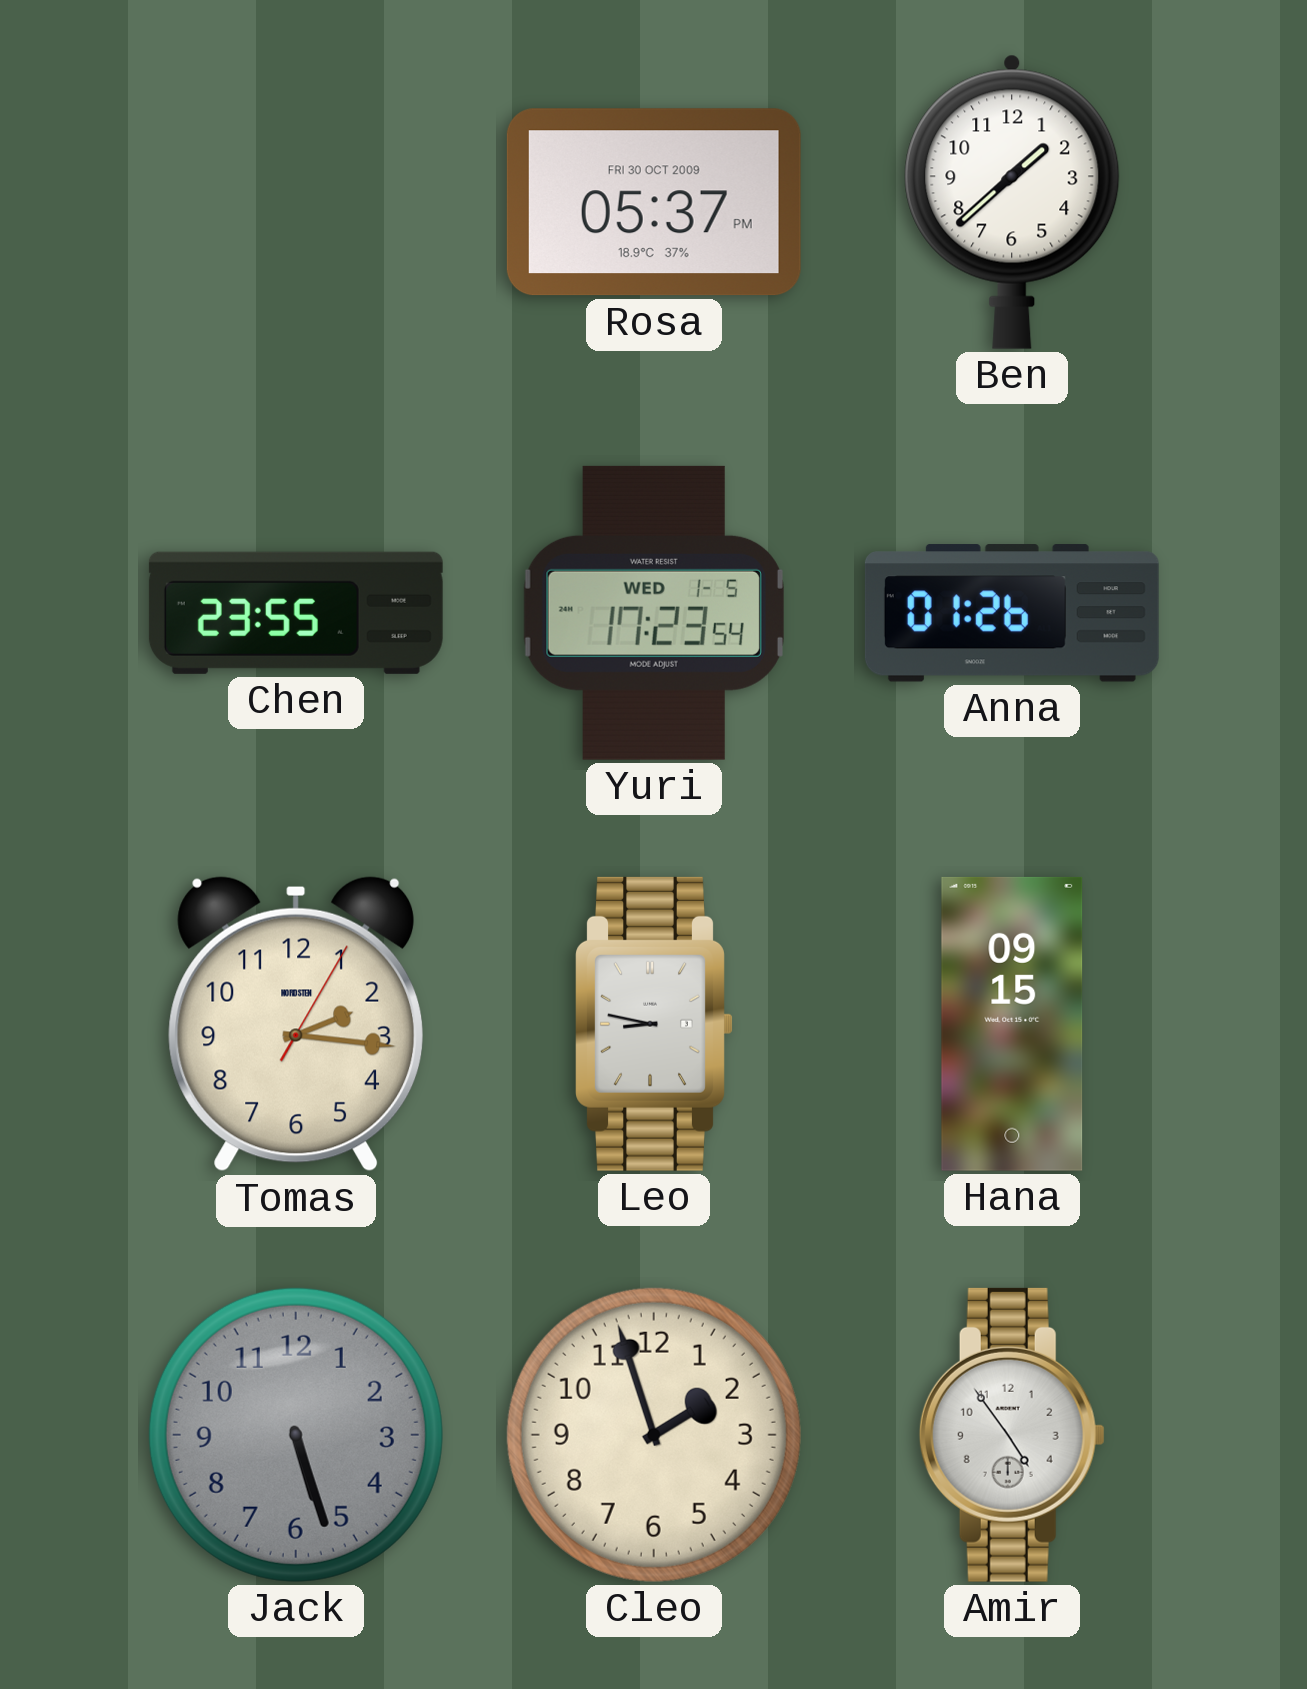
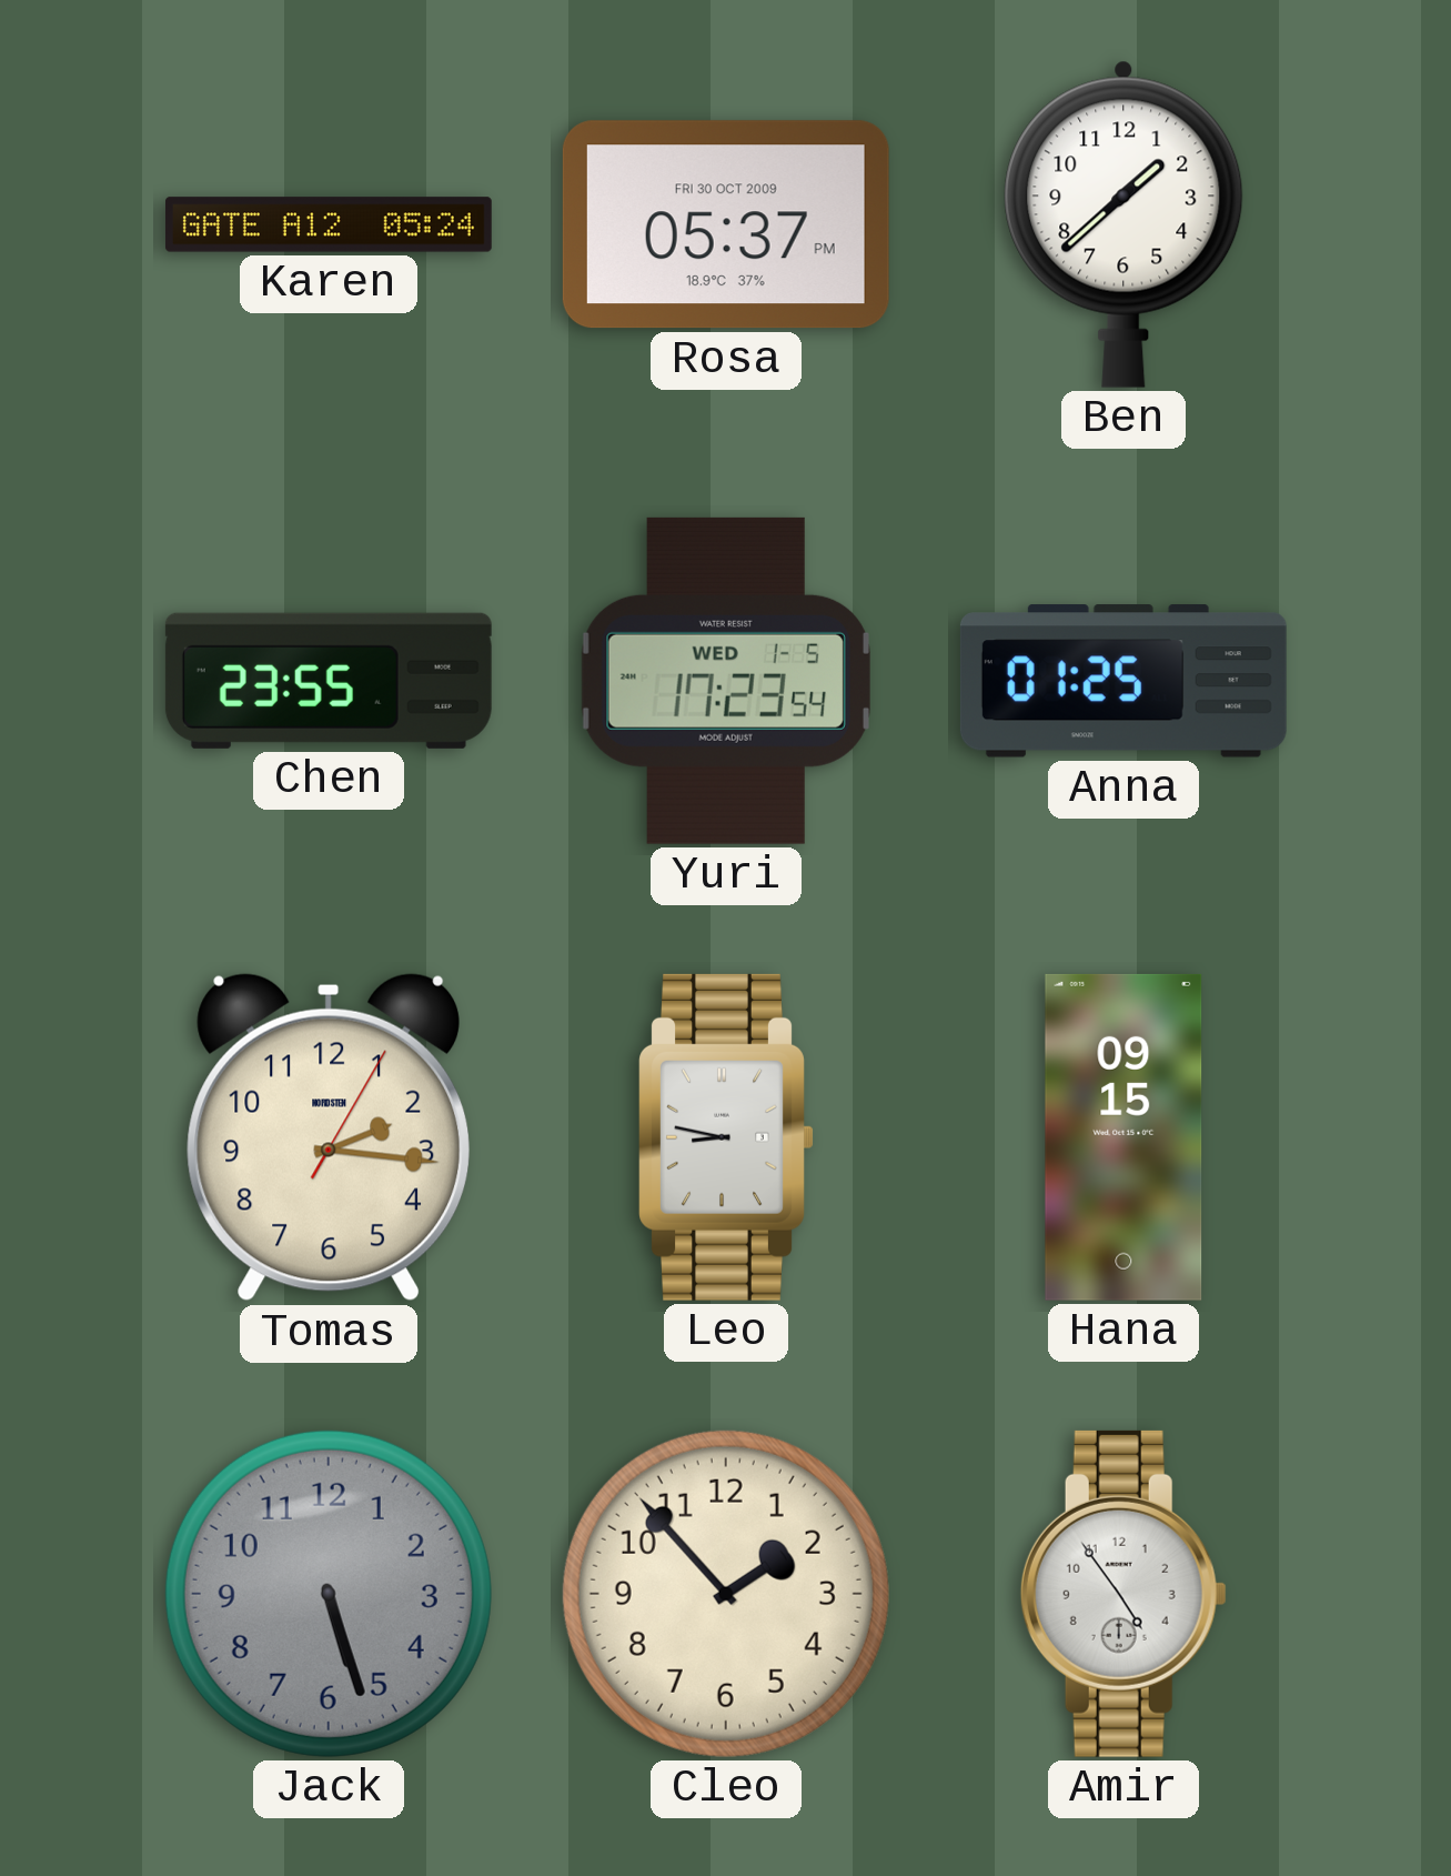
Karen: none -> 05:24 (329, 224)
Anna: 01:26 -> 01:25 (1123, 681)
Cleo: 1:57 -> 1:53 (726, 1594)
